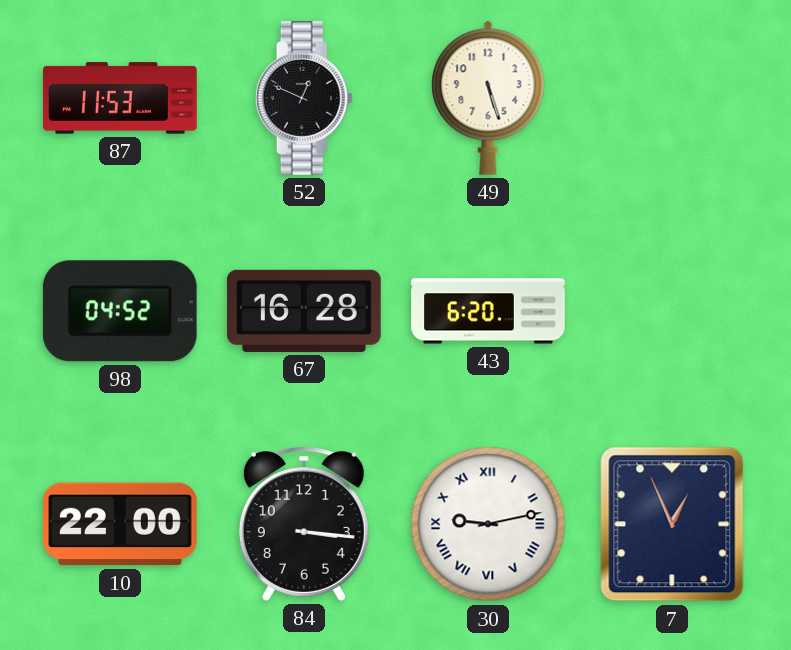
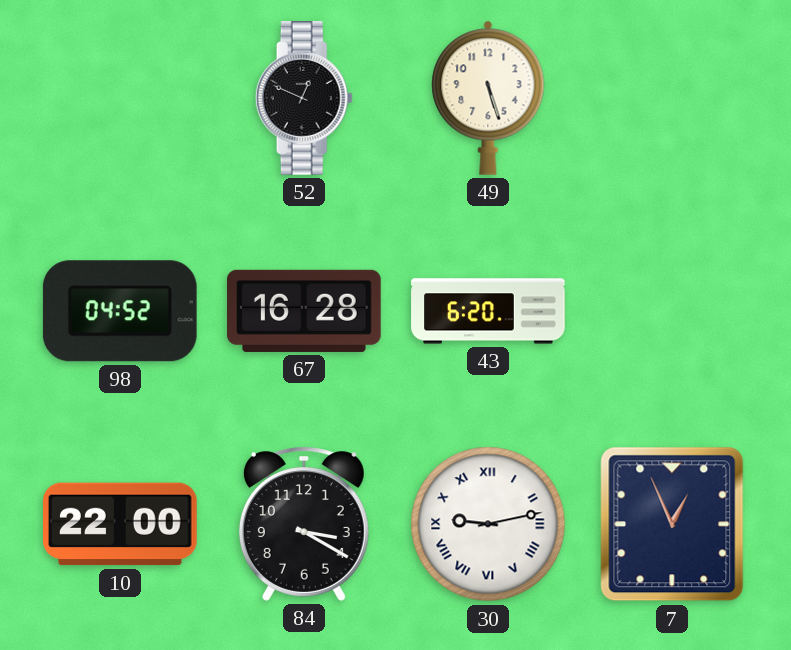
87: 11:53 -> none (120, 98)
84: 3:16 -> 3:20 (304, 524)
